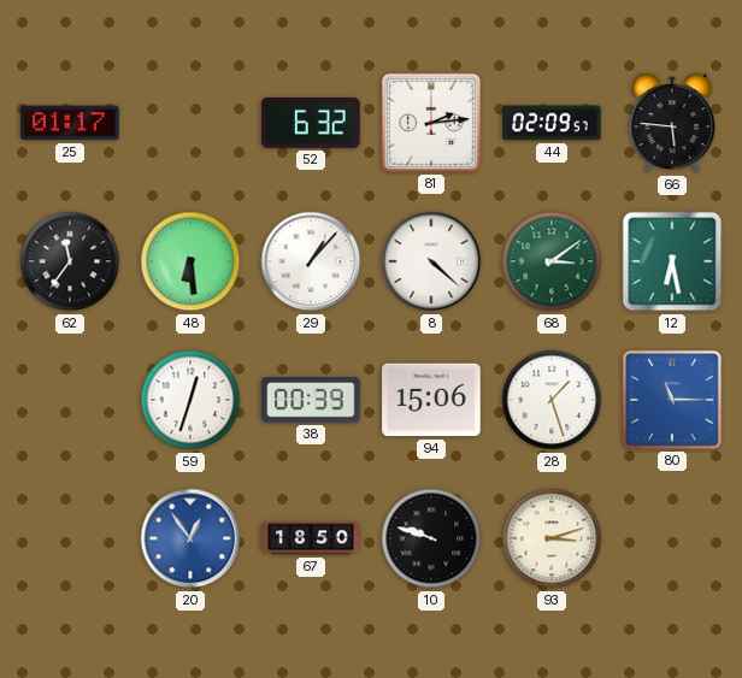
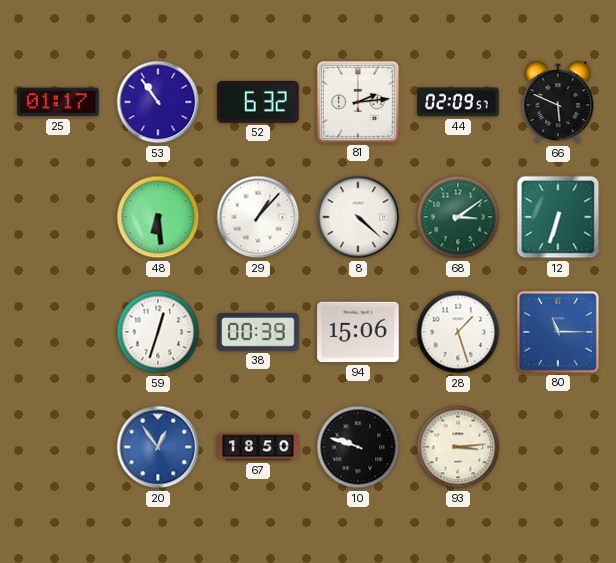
53: none -> 10:54 (158, 102)
66: 5:46 -> 5:49 (558, 102)
62: 11:36 -> none (70, 261)
12: 6:28 -> 6:33 (558, 217)
93: 3:12 -> 3:14 (458, 447)
